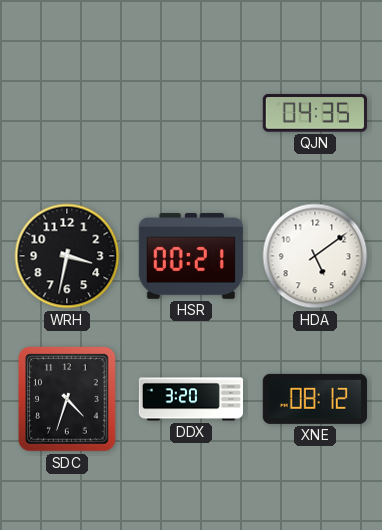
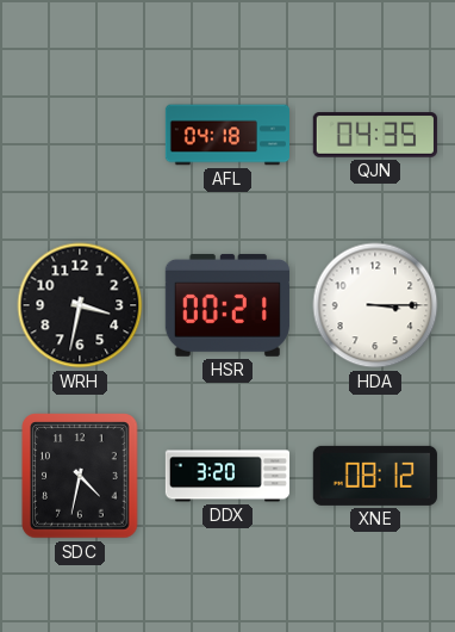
AFL: none -> 04:18 (226, 135)
HDA: 5:09 -> 3:15 (375, 305)
SDC: 4:33 -> 4:32 (80, 476)
